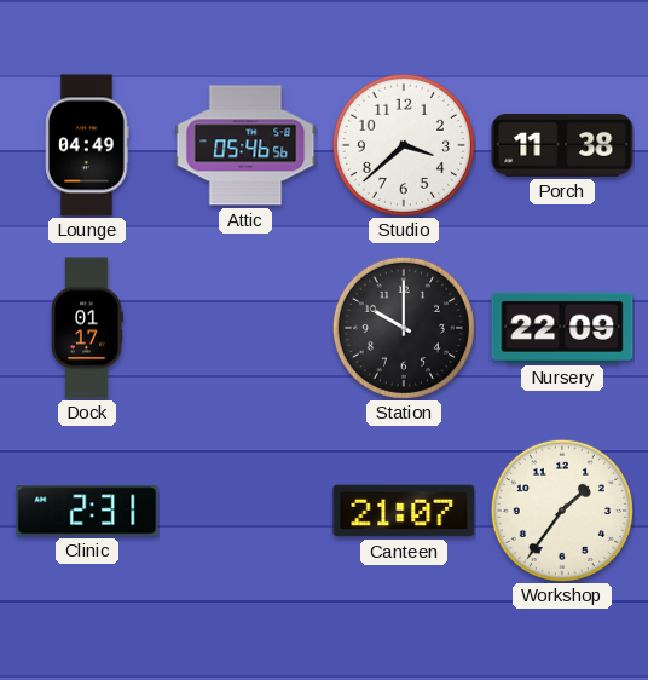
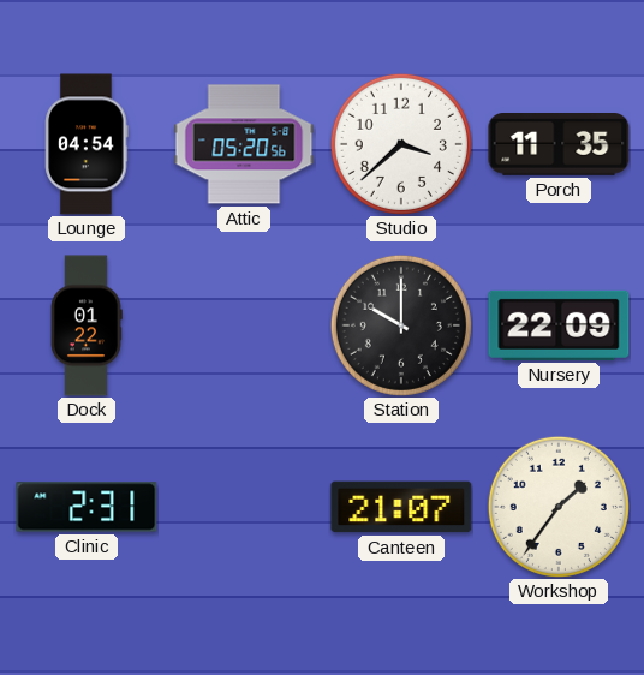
Lounge: 04:49 -> 04:54 (87, 144)
Attic: 05:46 -> 05:20 (244, 144)
Porch: 11:38 -> 11:35 (559, 145)
Dock: 01:17 -> 01:22 (87, 325)
